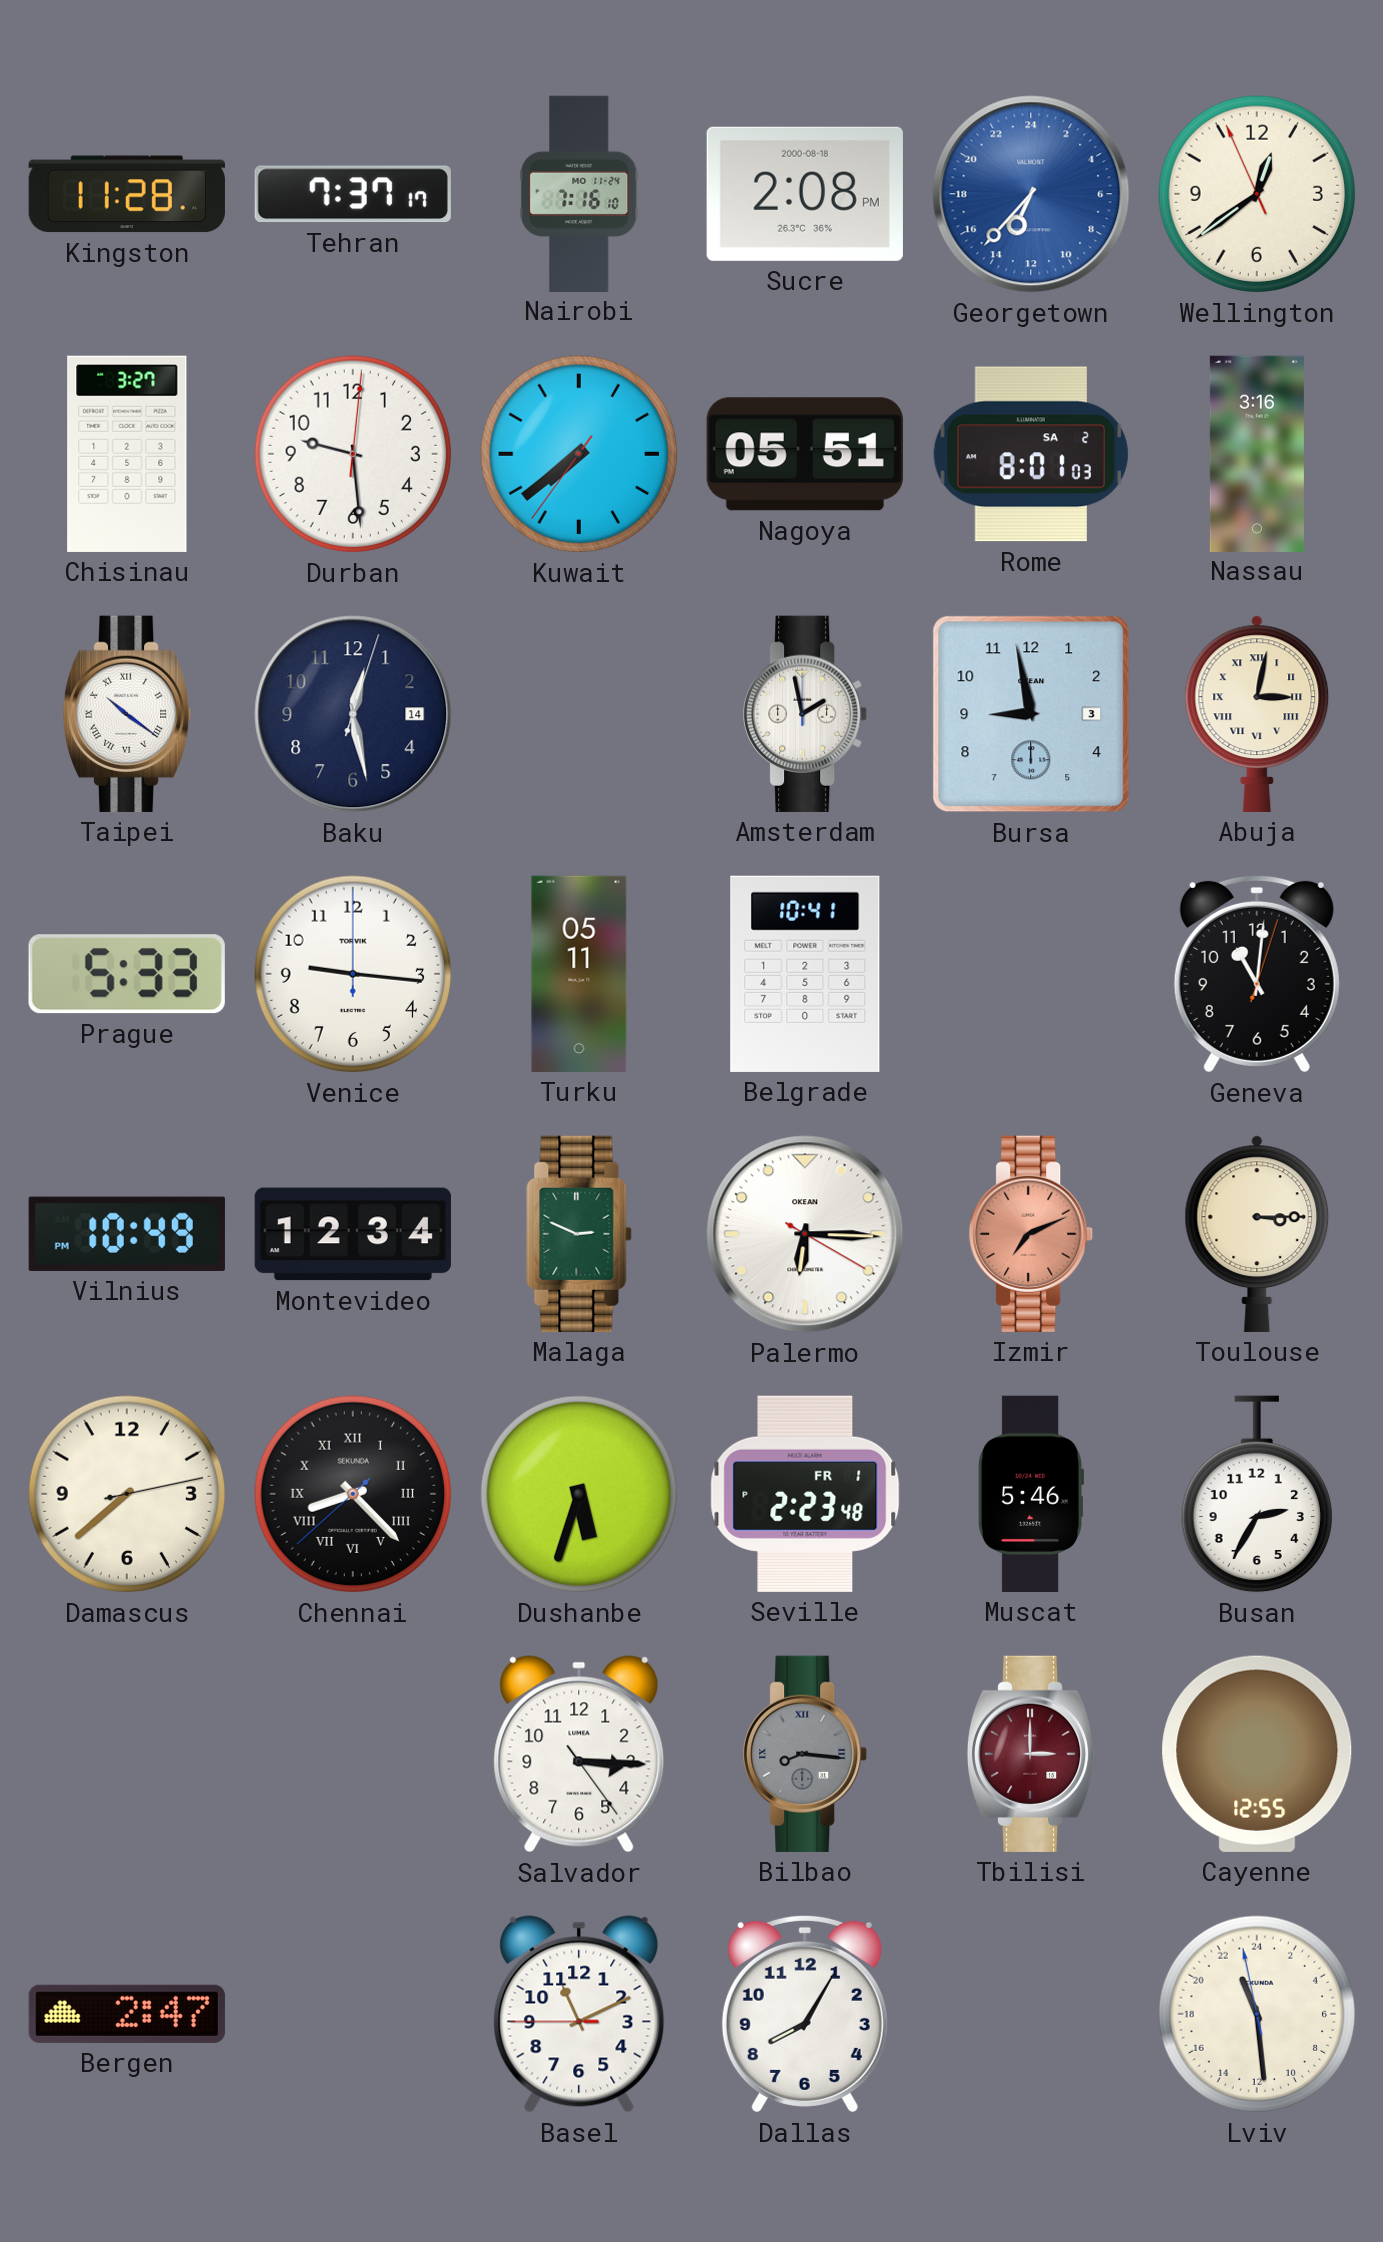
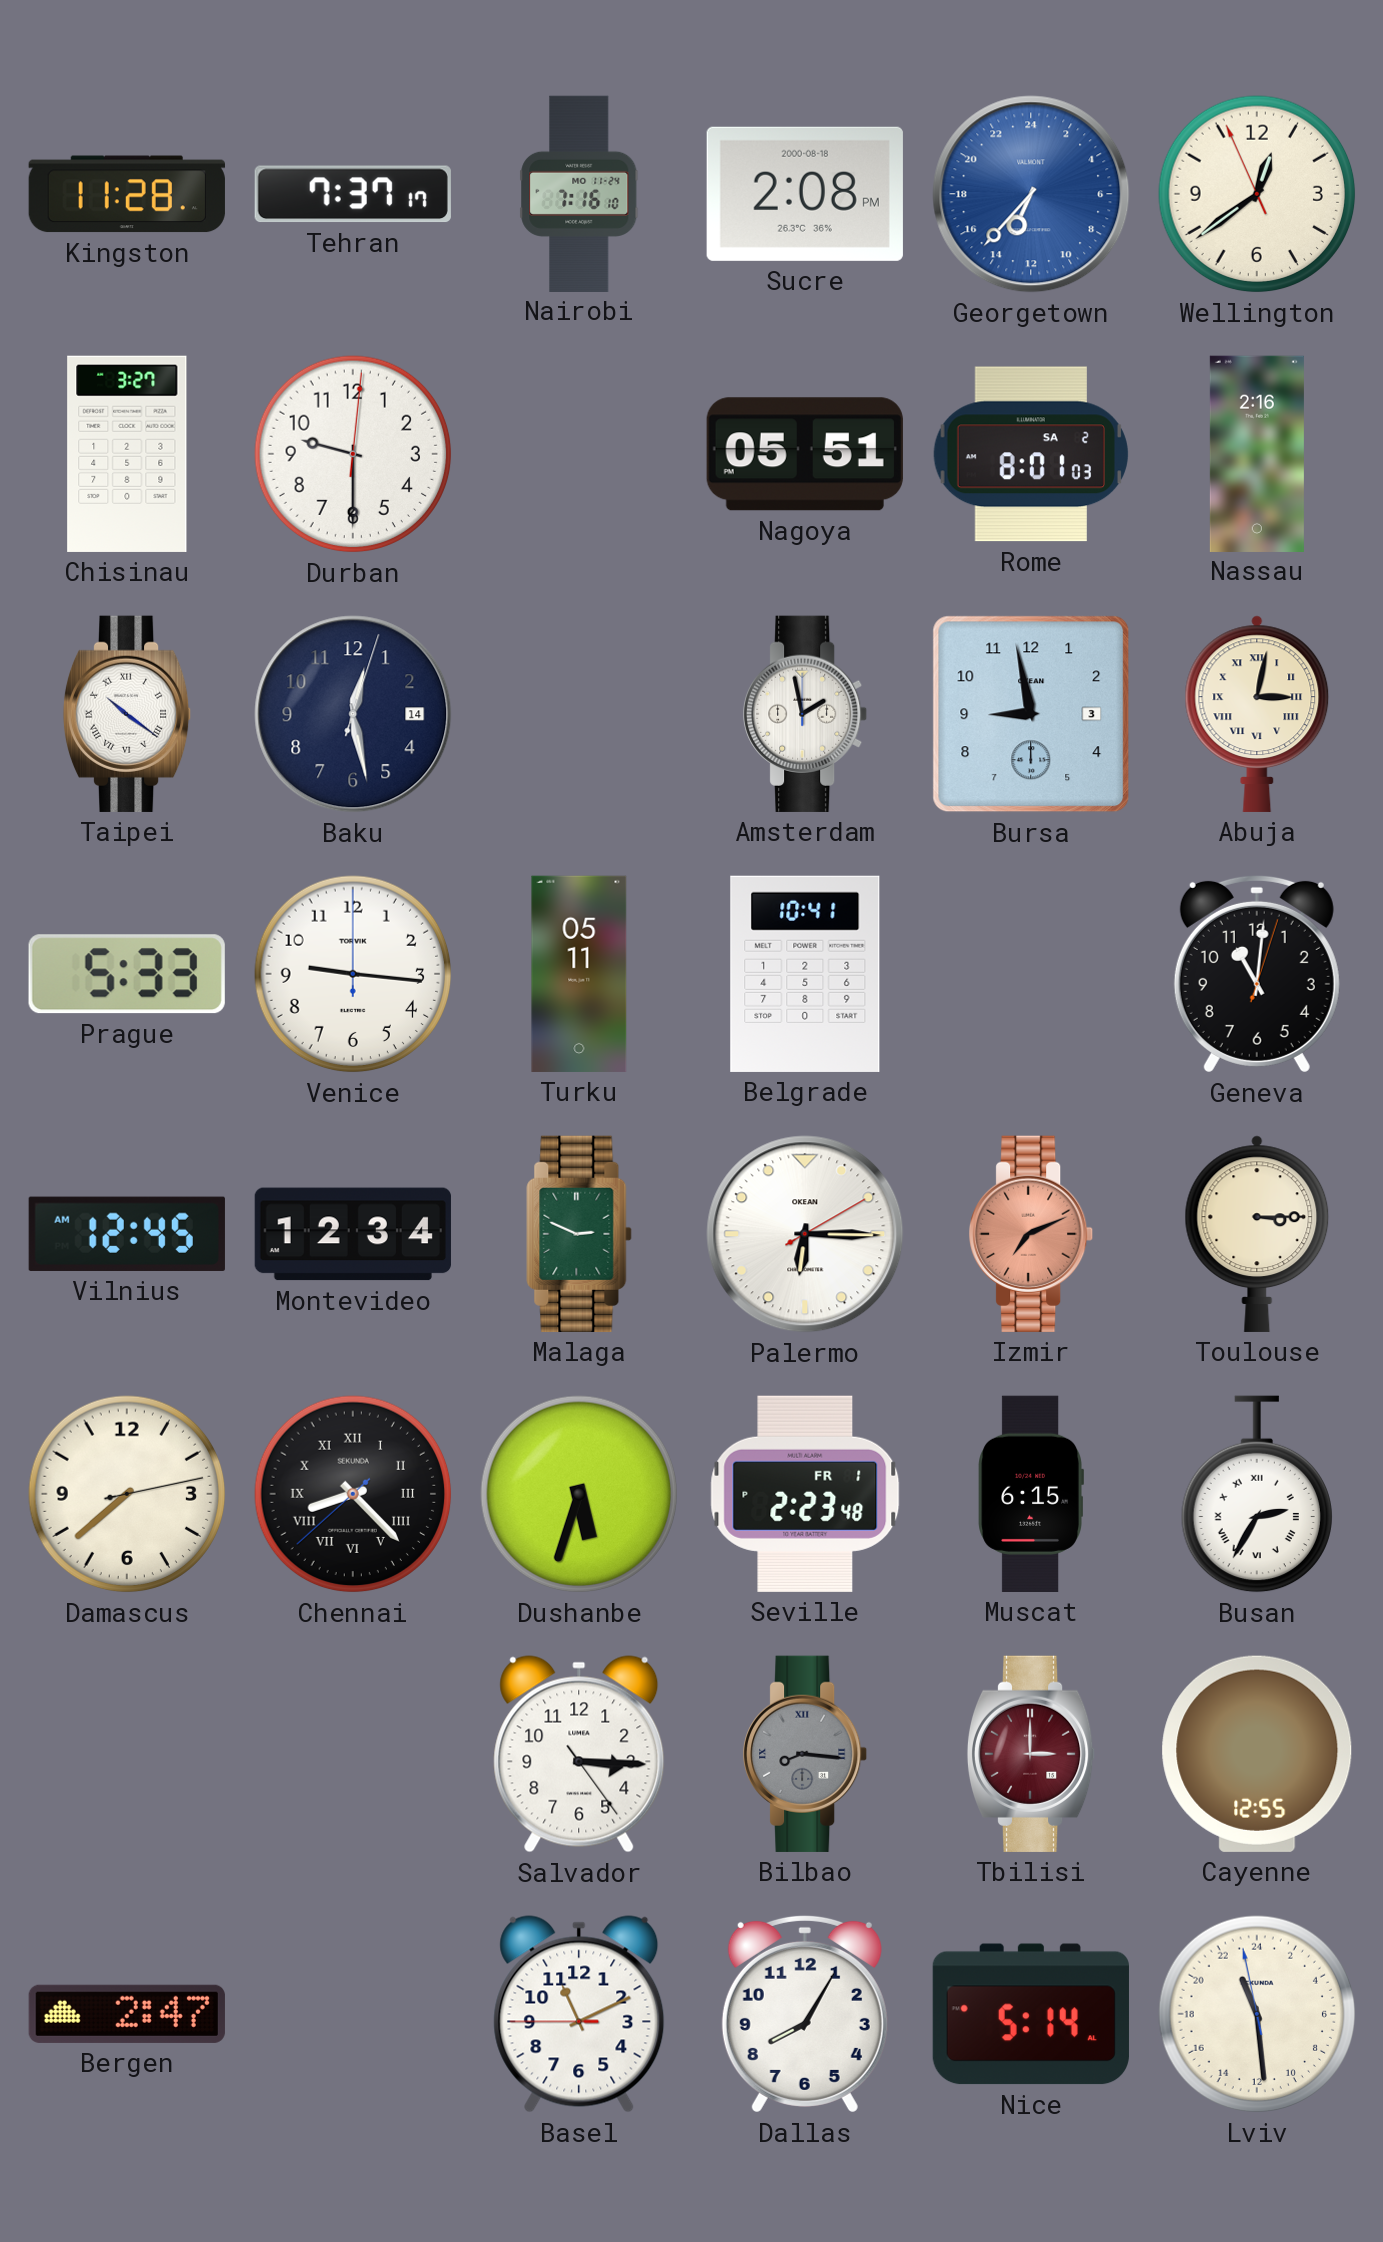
Durban: 9:29 -> 9:30 (353, 454)
Kuwait: 7:38 -> none (579, 454)
Nassau: 3:16 -> 2:16 (1257, 453)
Vilnius: 10:49 -> 12:45 (127, 1234)
Palermo: 6:15:20 -> 6:15:10 (805, 1234)
Muscat: 5:46 -> 6:15 (1031, 1494)
Busan numerals: Arabic -> Roman (1257, 1494)
Nice: none -> 5:14 (1031, 2014)
